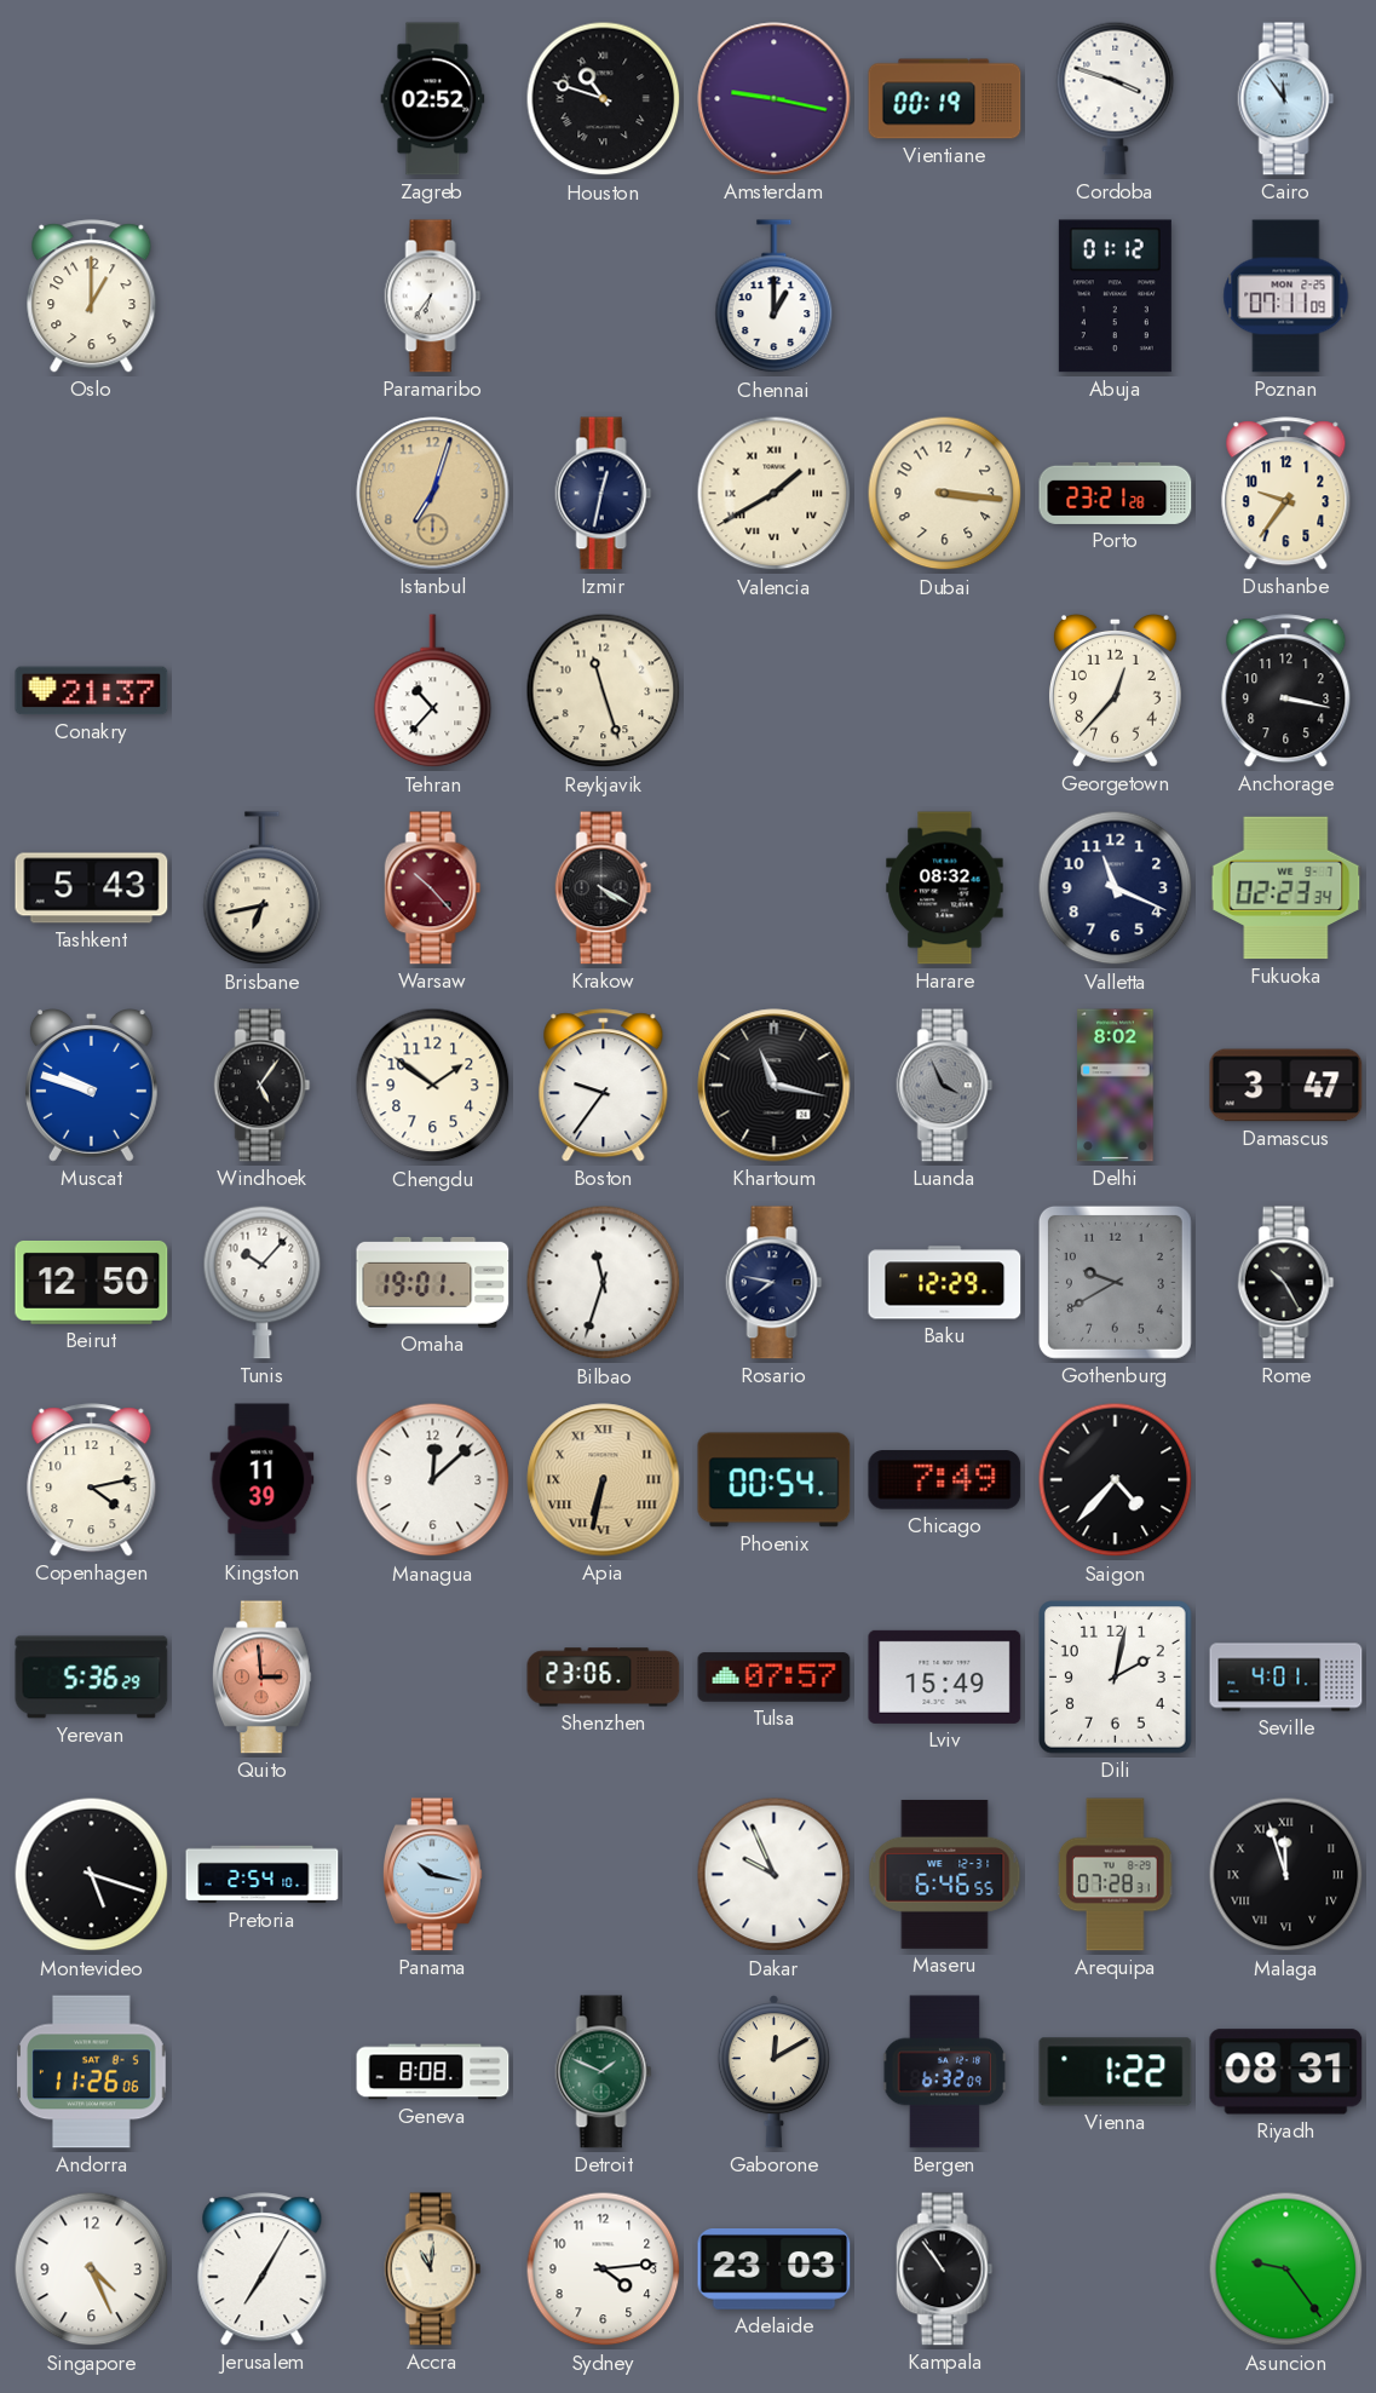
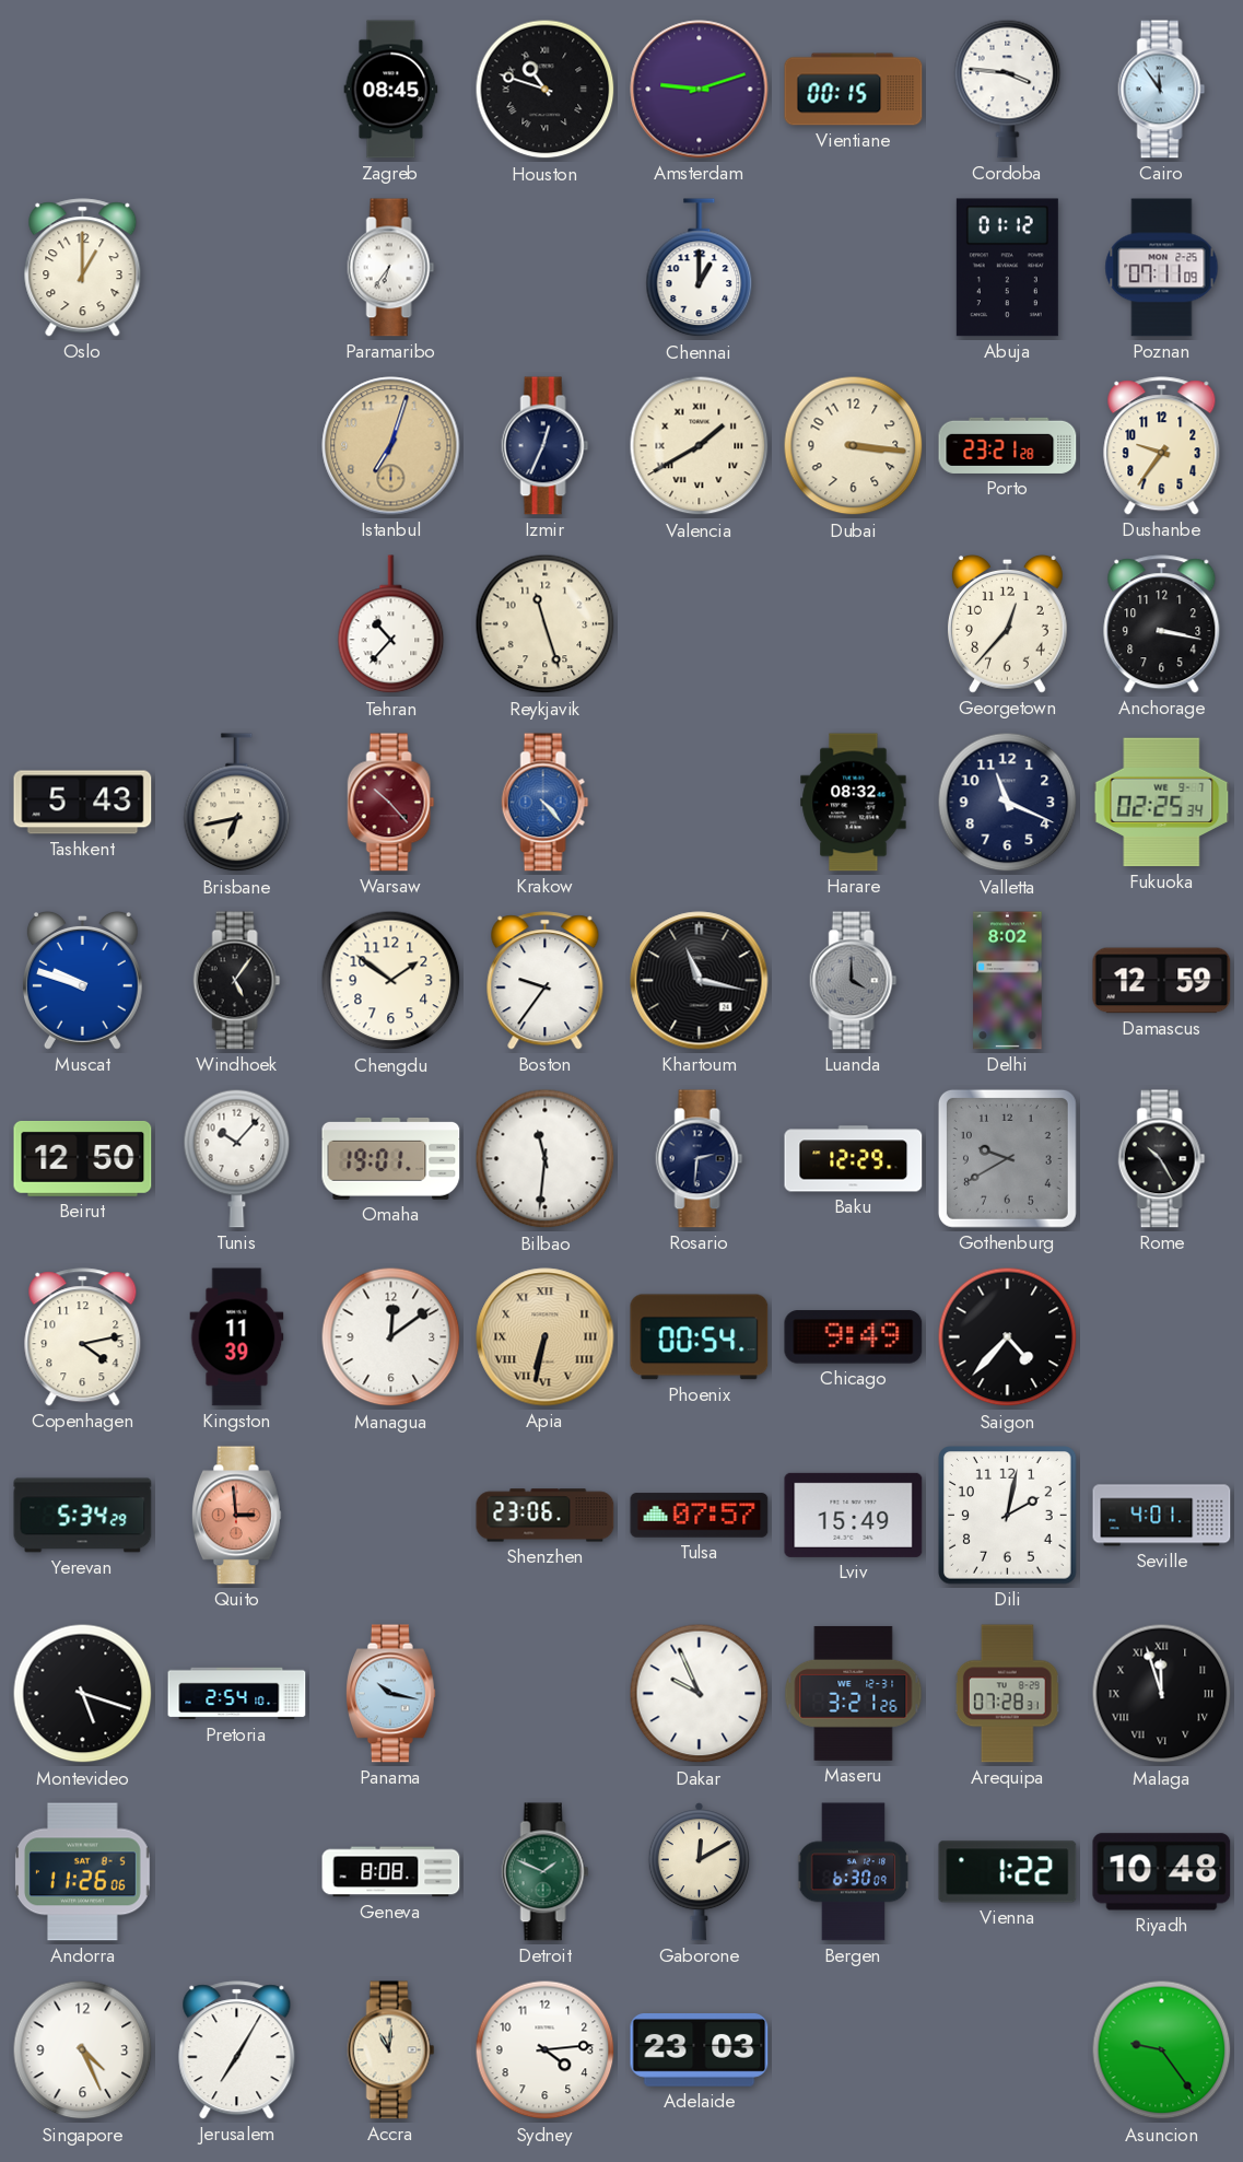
Zagreb: 02:52 -> 08:45 (391, 90)
Amsterdam: 9:17 -> 9:12 (700, 90)
Vientiane: 00:19 -> 00:15 (854, 90)
Cordoba: 3:48 -> 3:46 (1008, 89)
Izmir: 12:32 -> 12:34 (546, 446)
Conakry: 21:37 -> none (92, 691)
Krakow: 4:20 -> 4:23 (546, 803)
Krakow dial: black -> blue (546, 803)
Fukuoka: 02:23 -> 02:25 (1162, 803)
Luanda: 3:56 -> 4:00 (854, 981)
Damascus: 3:47 -> 12:59 (1162, 981)
Bilbao: 11:33 -> 11:31 (546, 1159)
Rosario: 7:47 -> 2:31 (700, 1159)
Managua: 12:08 -> 12:09 (391, 1337)
Chicago: 7:49 -> 9:49 (854, 1337)
Yerevan: 5:36 -> 5:34 (83, 1516)
Maseru: 6:46 -> 3:21 (854, 1693)
Bergen: 6:32 -> 6:30 (854, 1872)
Riyadh: 08:31 -> 10:48 (1162, 1872)
Kampala: 10:54 -> none (945, 2270)
